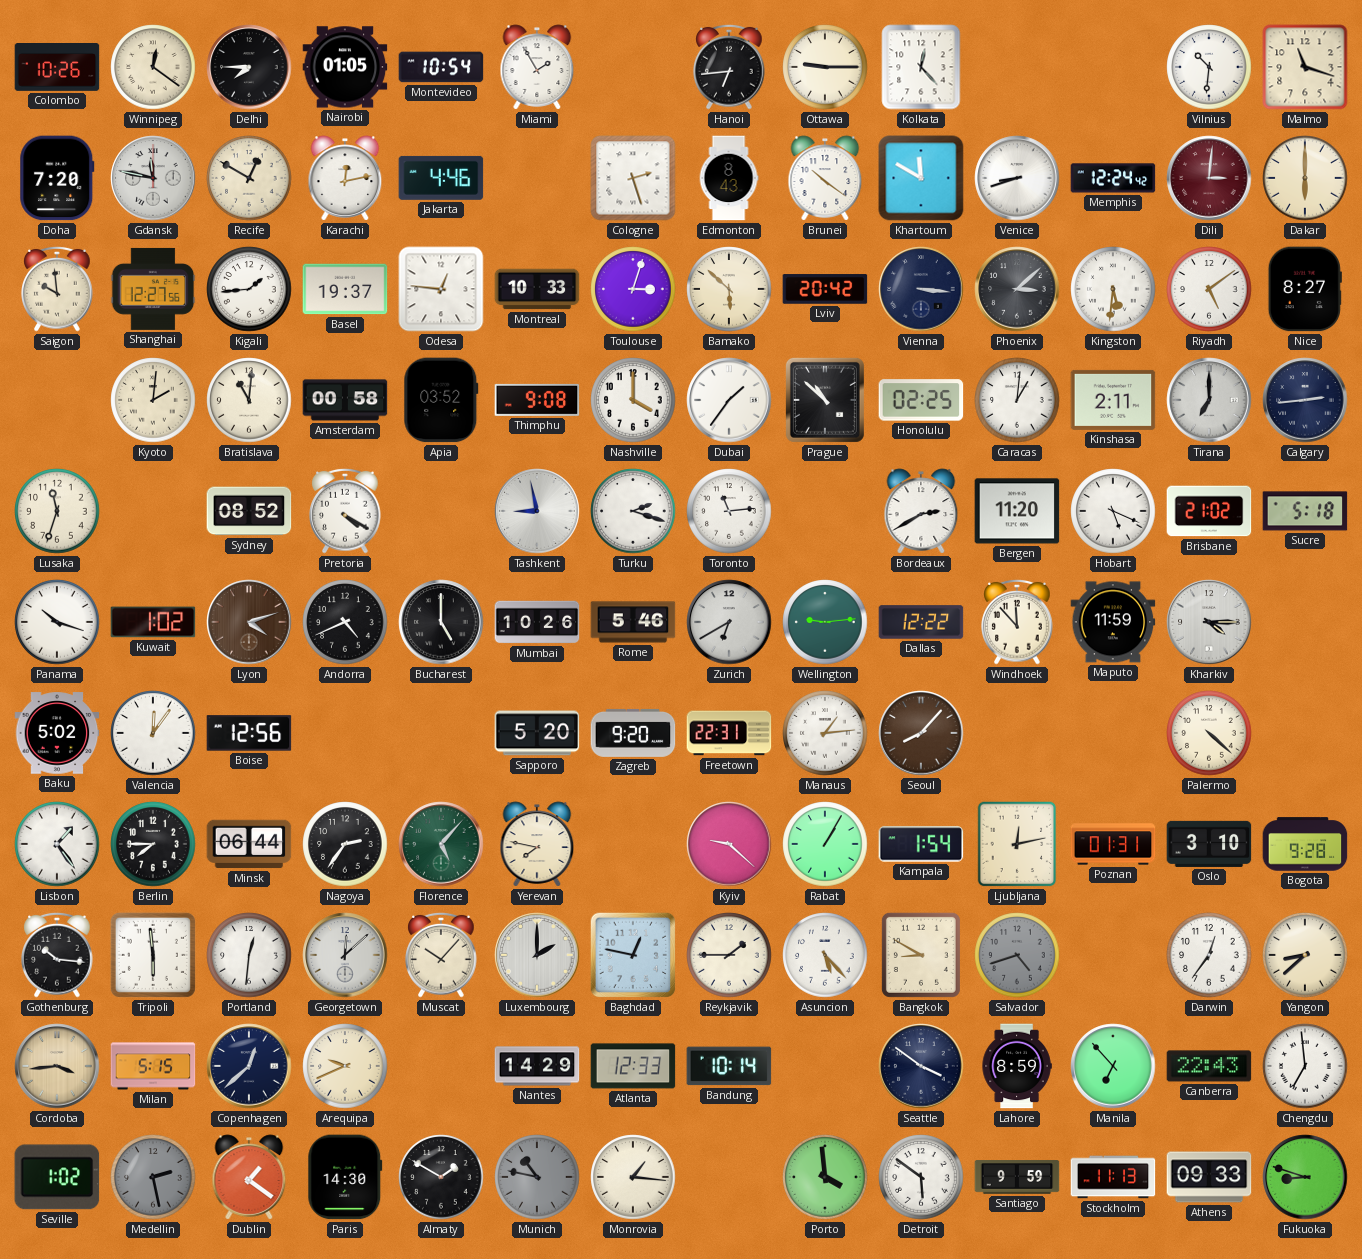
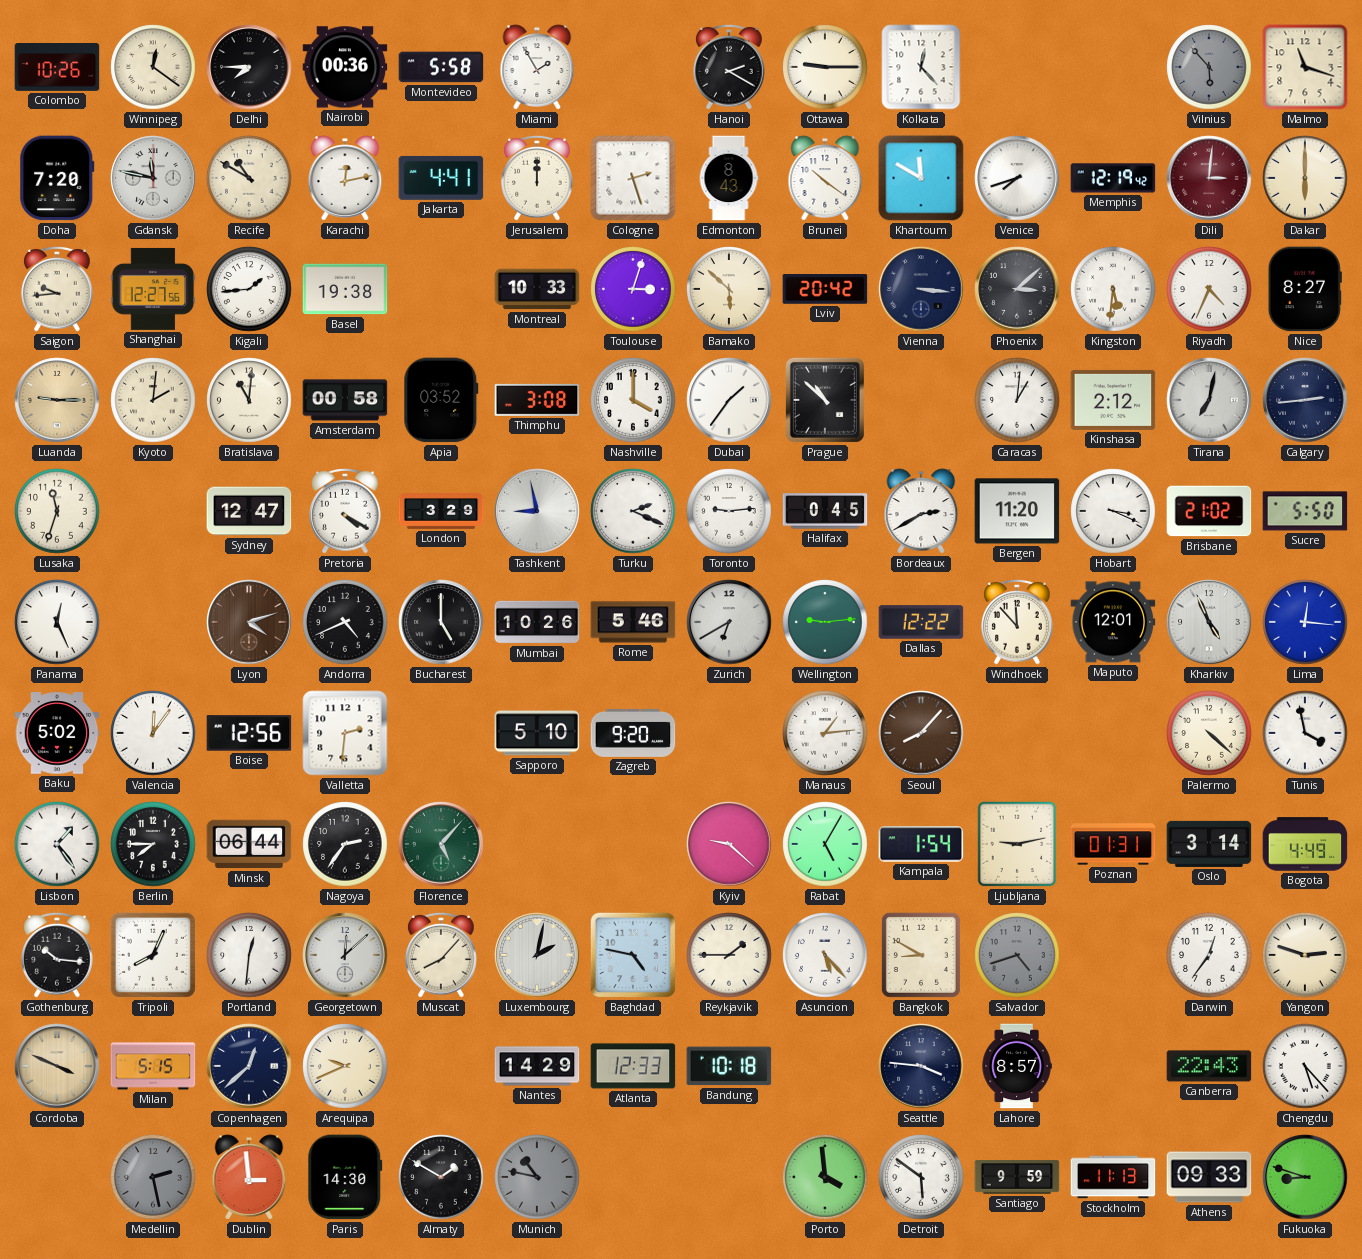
Nairobi: 01:05 -> 00:36 (345, 67)
Montevideo: 10:54 -> 5:58 (441, 67)
Hanoi: 6:44 -> 2:20 (729, 67)
Vilnius: 10:31 -> 5:53 (1209, 67)
Vilnius dial: white -> grey (1209, 67)
Recife: 12:50 -> 10:50 (249, 178)
Jakarta: 4:46 -> 4:41 (441, 178)
Jerusalem: none -> 12:00 (537, 178)
Venice: 8:42 -> 7:42 (1017, 178)
Memphis: 12:24 -> 12:19 (1113, 178)
Saigon: 9:59 -> 9:44 (57, 289)
Basel: 19:37 -> 19:38 (345, 289)
Odesa: 12:46 -> none (441, 289)
Riyadh: 5:09 -> 4:34 (1209, 289)
Luanda: none -> 9:15 (57, 400)
Thimphu: 9:08 -> 3:08 (537, 400)
Honolulu: 02:25 -> none (921, 400)
Kinshasa: 2:11 -> 2:12 (1113, 400)
Tirana: 7:00 -> 7:02 (1209, 400)
Sydney: 08:52 -> 12:47 (249, 511)
London: none -> 3:29 (441, 511)
Turku: 2:18 -> 2:19 (633, 511)
Toronto: 11:14 -> 9:14 (729, 511)
Halifax: none -> 0:45 (825, 511)
Hobart: 5:19 -> 3:19 (1113, 511)
Sucre: 5:18 -> 5:50 (1305, 511)
Panama: 10:18 -> 12:26 (57, 622)
Kuwait: 1:02 -> none (153, 622)
Maputo: 11:59 -> 12:01 (1113, 622)
Kharkiv: 4:15 -> 4:56 (1209, 622)
Lima: none -> 12:16 (1305, 622)
Valletta: none -> 2:31 (345, 733)
Sapporo: 5:20 -> 5:10 (537, 733)
Freetown: 22:31 -> none (729, 733)
Tunis: none -> 3:58 (1305, 733)
Yerevan: 7:47 -> none (537, 844)
Rabat: 1:05 -> 5:05 (825, 844)
Ljubljana: 12:13 -> 9:13 (1017, 844)
Oslo: 3:10 -> 3:14 (1209, 844)
Bogota: 9:28 -> 4:49 (1305, 844)
Tripoli: 5:59 -> 8:04 (153, 955)
Muscat: 10:07 -> 8:07 (441, 955)
Luxembourg: 2:00 -> 2:02 (537, 955)
Baghdad: 12:47 -> 4:47 (633, 955)
Yangon: 8:38 -> 2:48 (1305, 955)
Cordoba: 3:44 -> 3:49 (57, 1066)
Bandung: 10:14 -> 10:18 (729, 1066)
Seattle: 3:51 -> 3:46 (921, 1066)
Lahore: 8:59 -> 8:57 (1017, 1066)
Manila: 6:53 -> none (1113, 1066)
Chengdu: 6:59 -> 5:23 (1305, 1066)
Seville: 1:02 -> none (57, 1177)
Dublin: 1:21 -> 2:59 (249, 1177)
Monrovia: 1:16 -> none (633, 1177)
